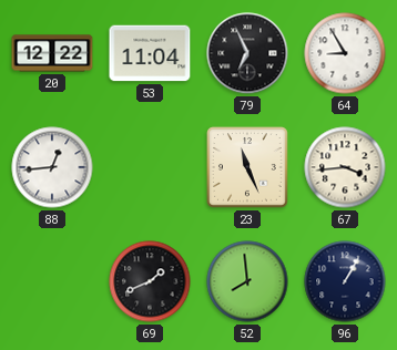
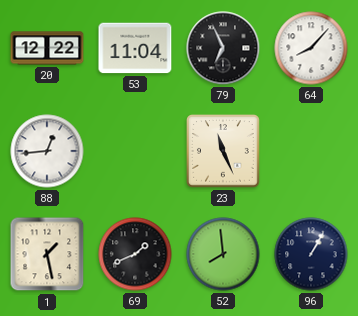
64: 8:55 -> 8:07 (311, 48)
67: 3:44 -> none (345, 167)
1: none -> 1:28 (47, 254)
